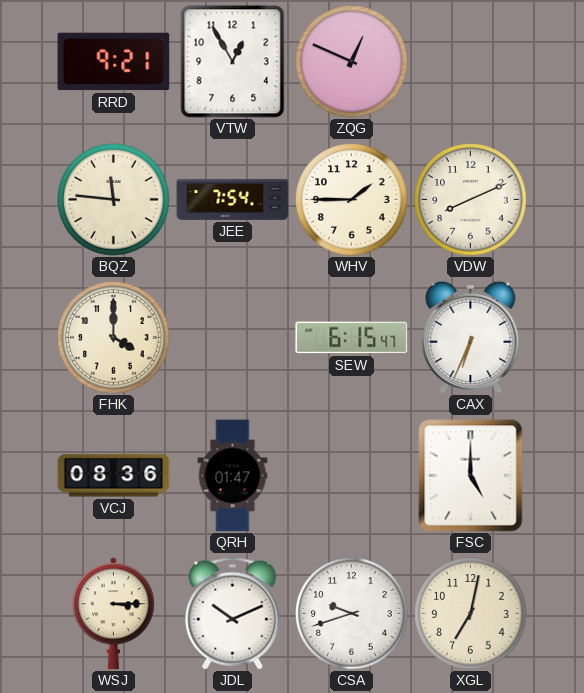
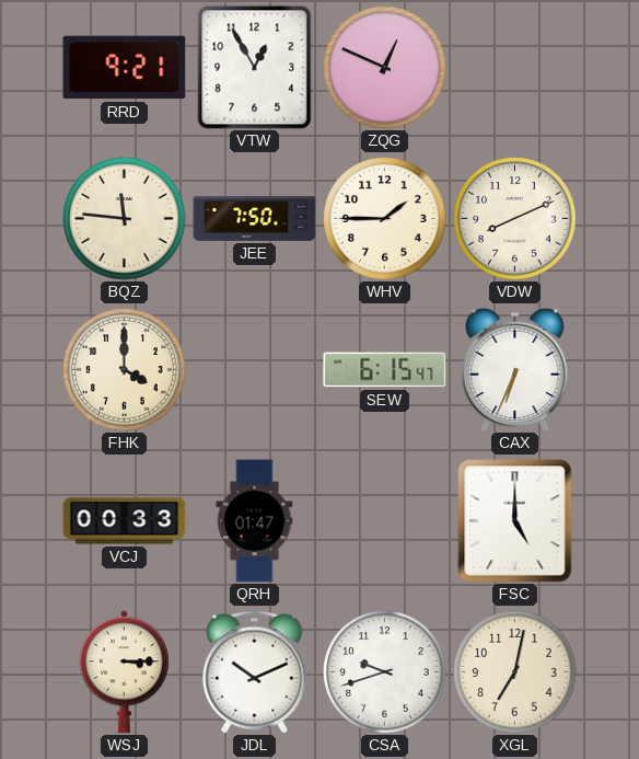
JEE: 7:54 -> 7:50 (255, 218)
VCJ: 08:36 -> 00:33 (125, 521)
